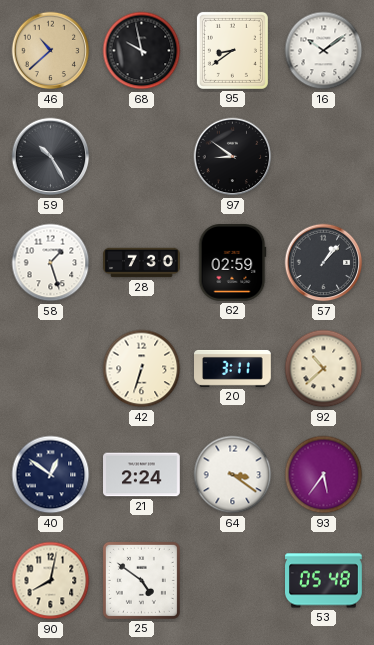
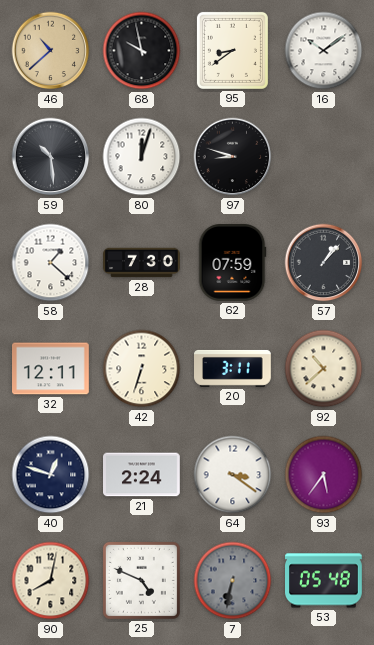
59: 10:25 -> 10:29 (51, 157)
80: none -> 12:03 (142, 157)
97: 8:51 -> 8:48 (233, 157)
58: 1:27 -> 1:22 (51, 263)
62: 02:59 -> 07:59 (232, 263)
32: none -> 12:11 (51, 369)
40: 12:51 -> 12:48 (51, 475)
25: 4:51 -> 4:49 (141, 580)
7: none -> 6:32 (233, 581)
